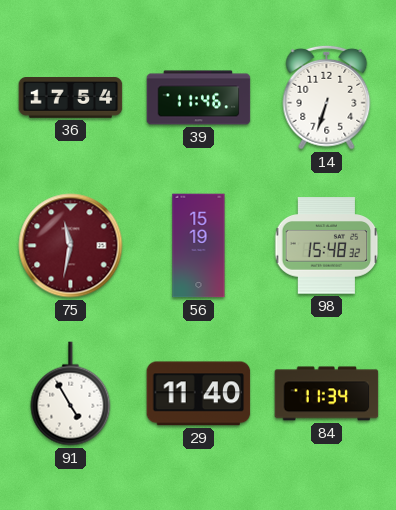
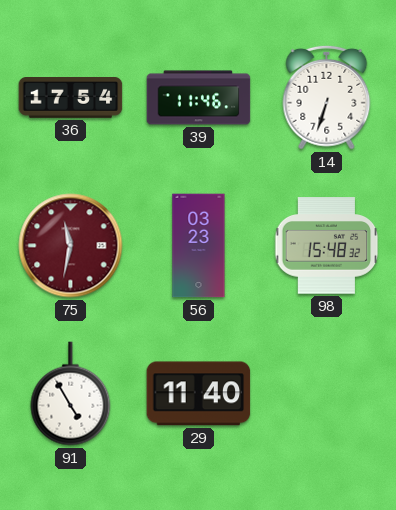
56: 15:19 -> 03:23 (199, 246)
84: 11:34 -> none (327, 394)
